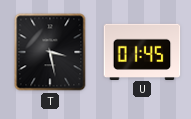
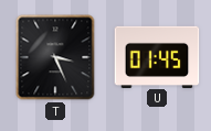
T: 3:28 -> 3:26 (55, 57)
